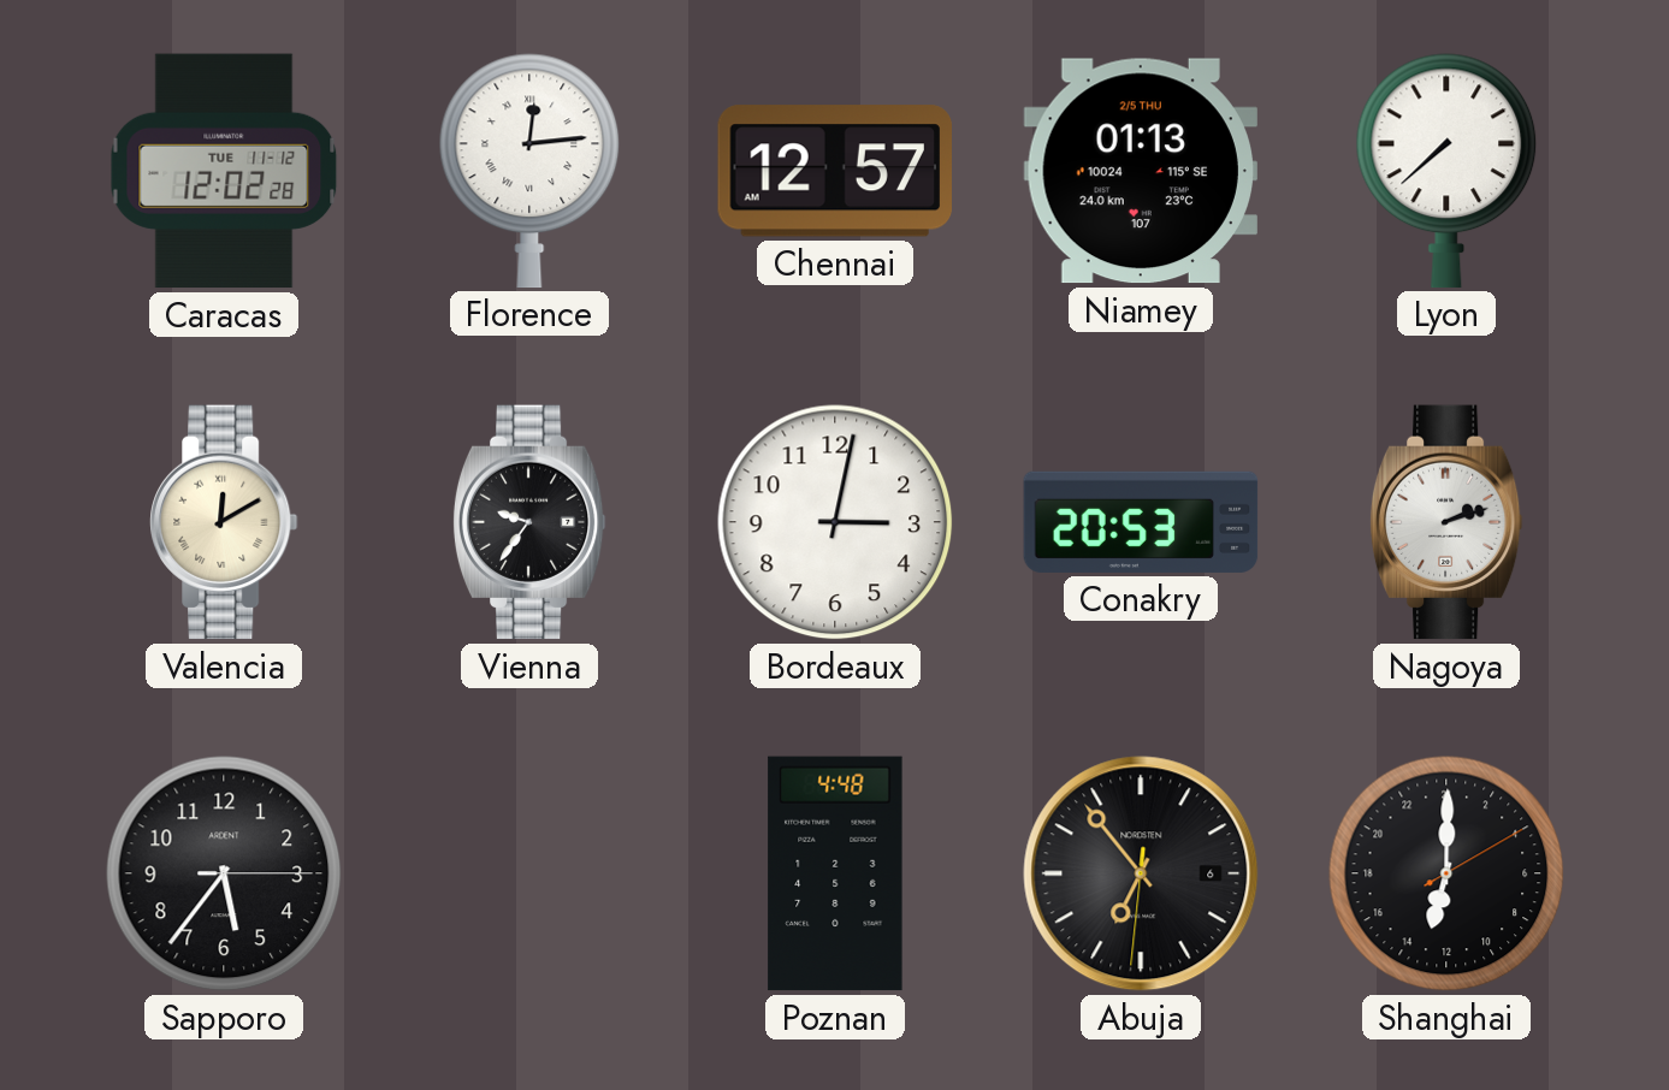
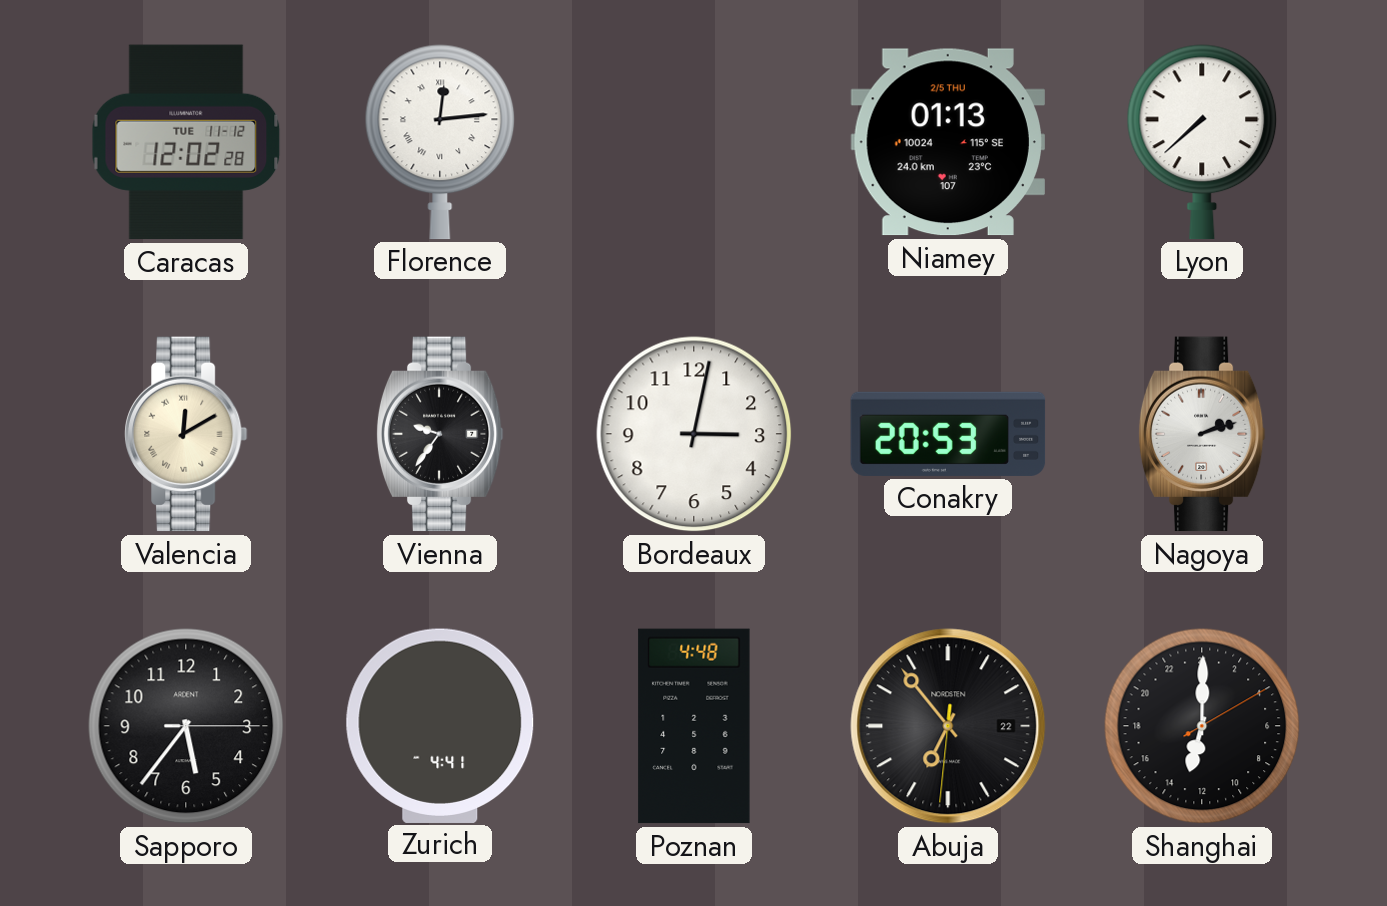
Chennai: 12:57 -> none (835, 171)
Zurich: none -> 4:41 (440, 725)
Abuja date: 6 -> 22 (948, 726)
